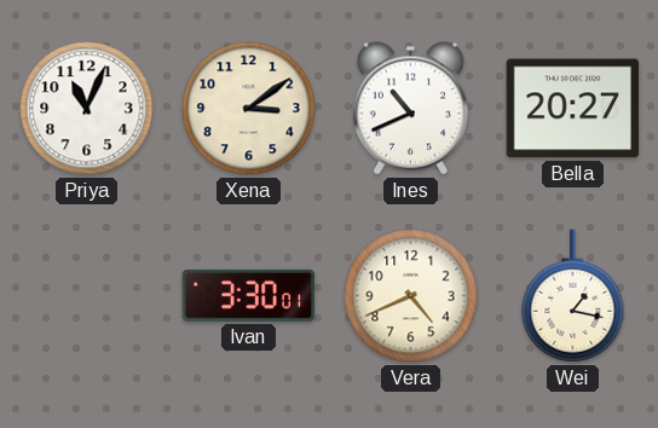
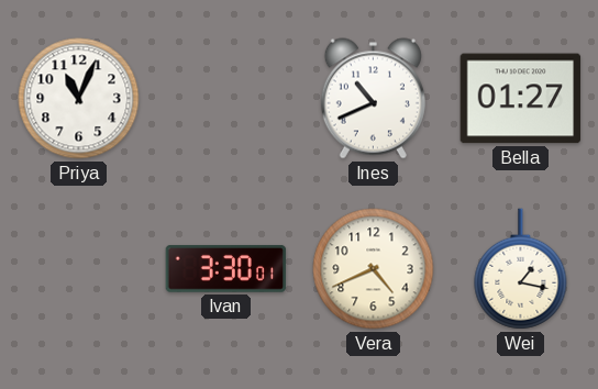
Xena: 3:09 -> none (249, 109)
Bella: 20:27 -> 01:27 (521, 99)
